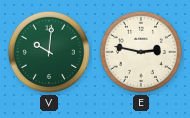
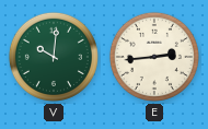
E: 2:47 -> 2:44 (154, 57)
